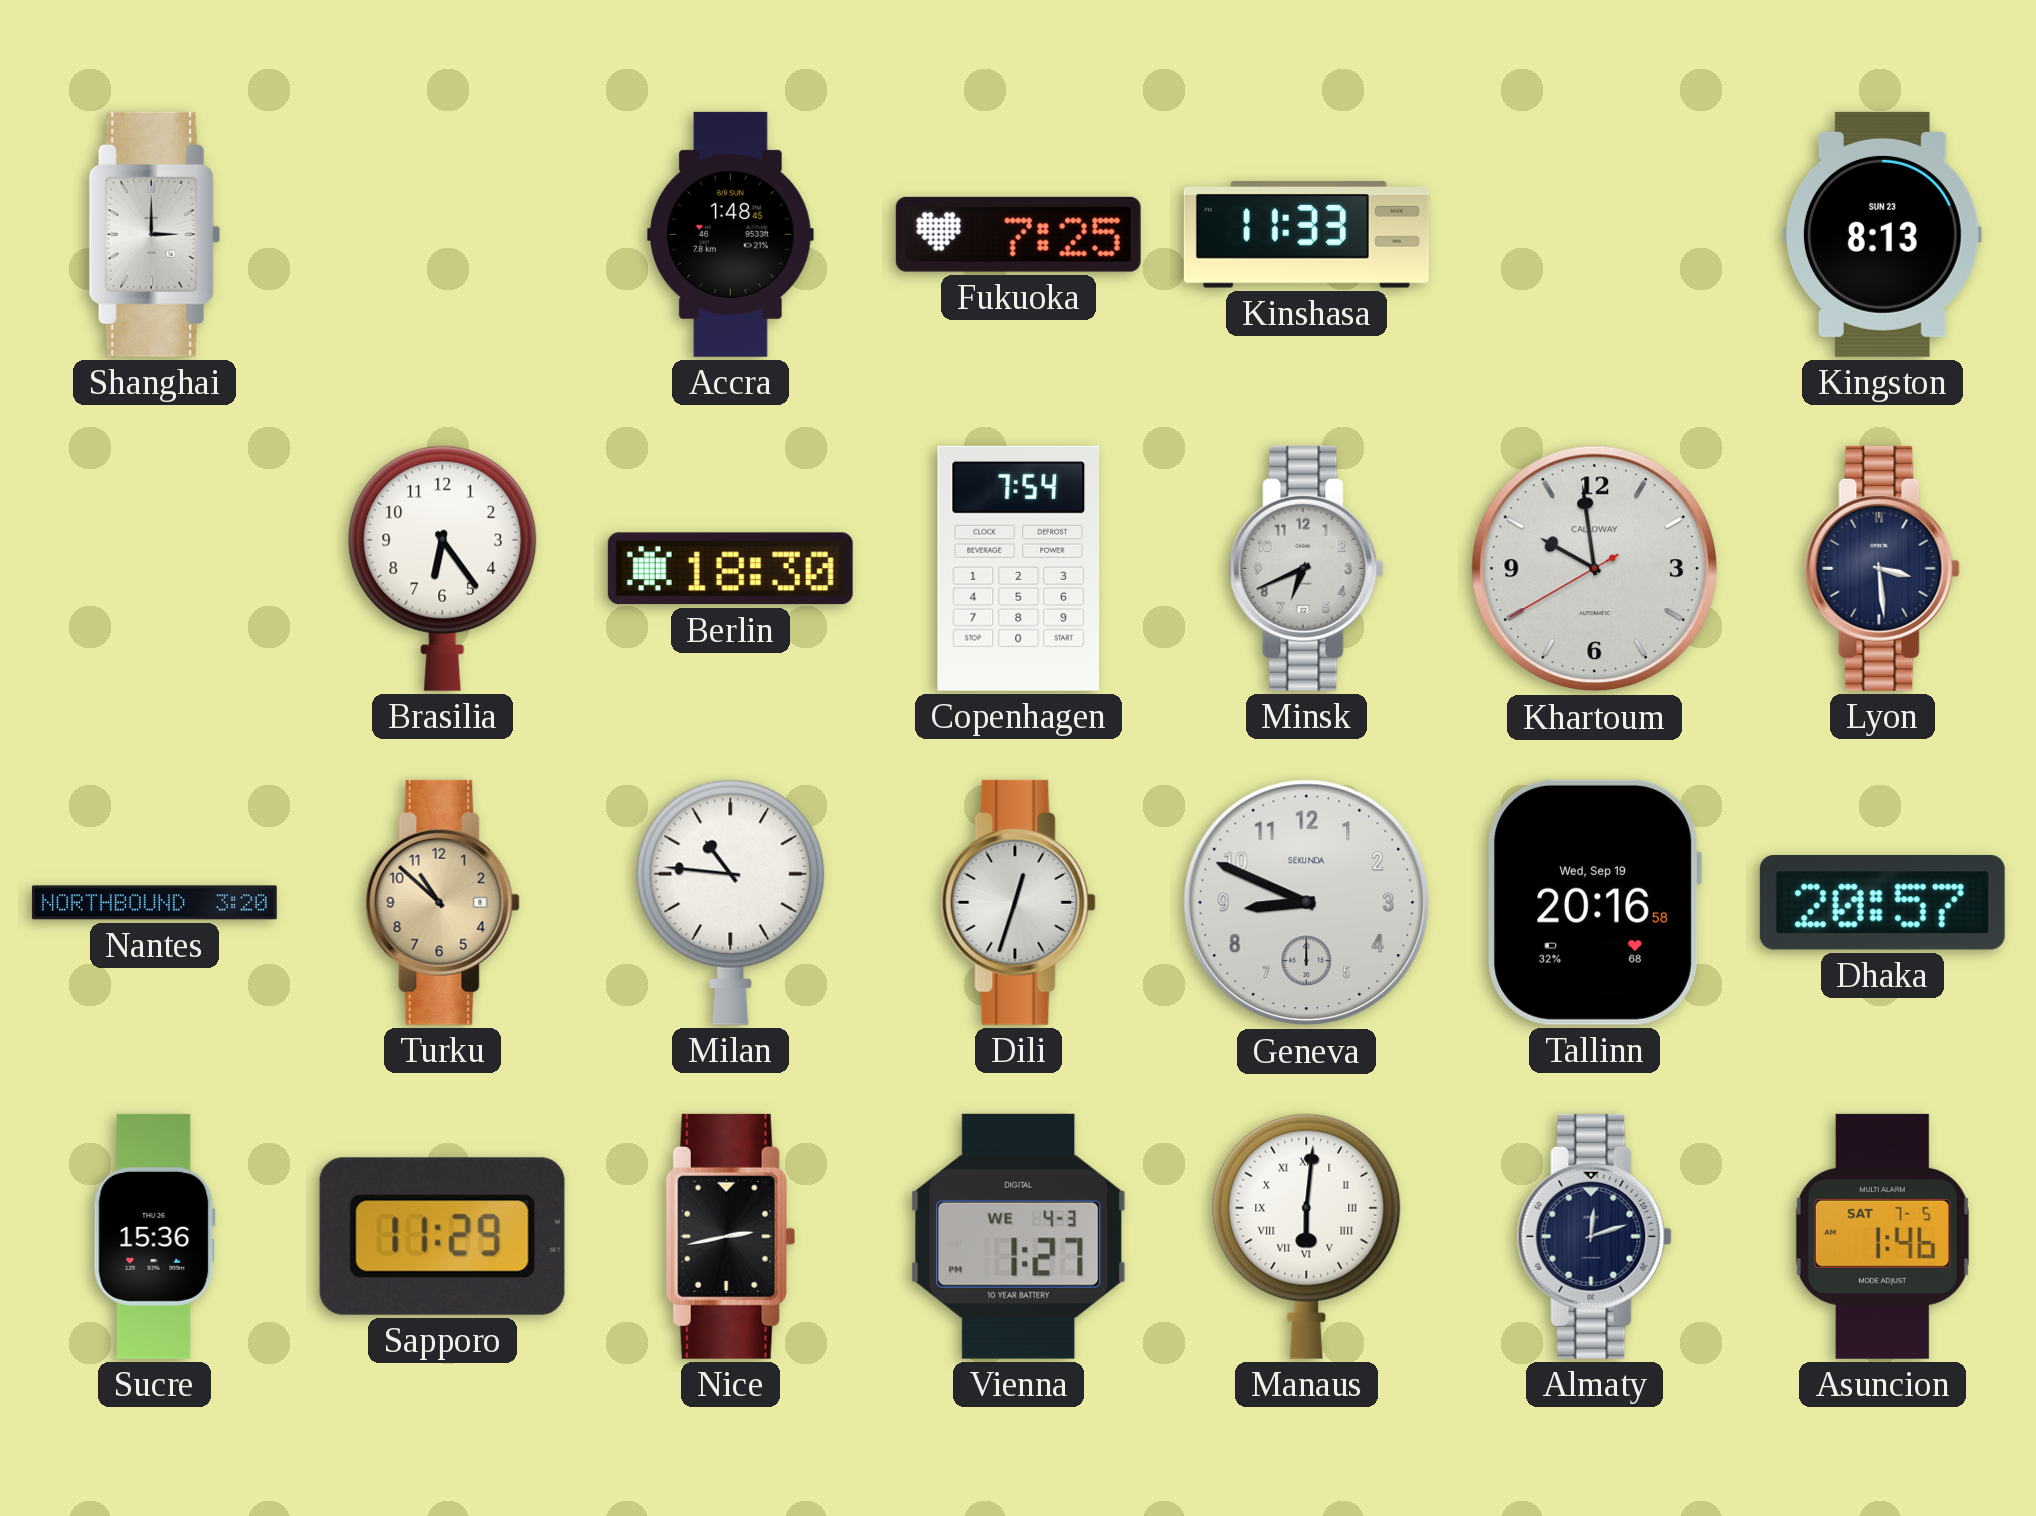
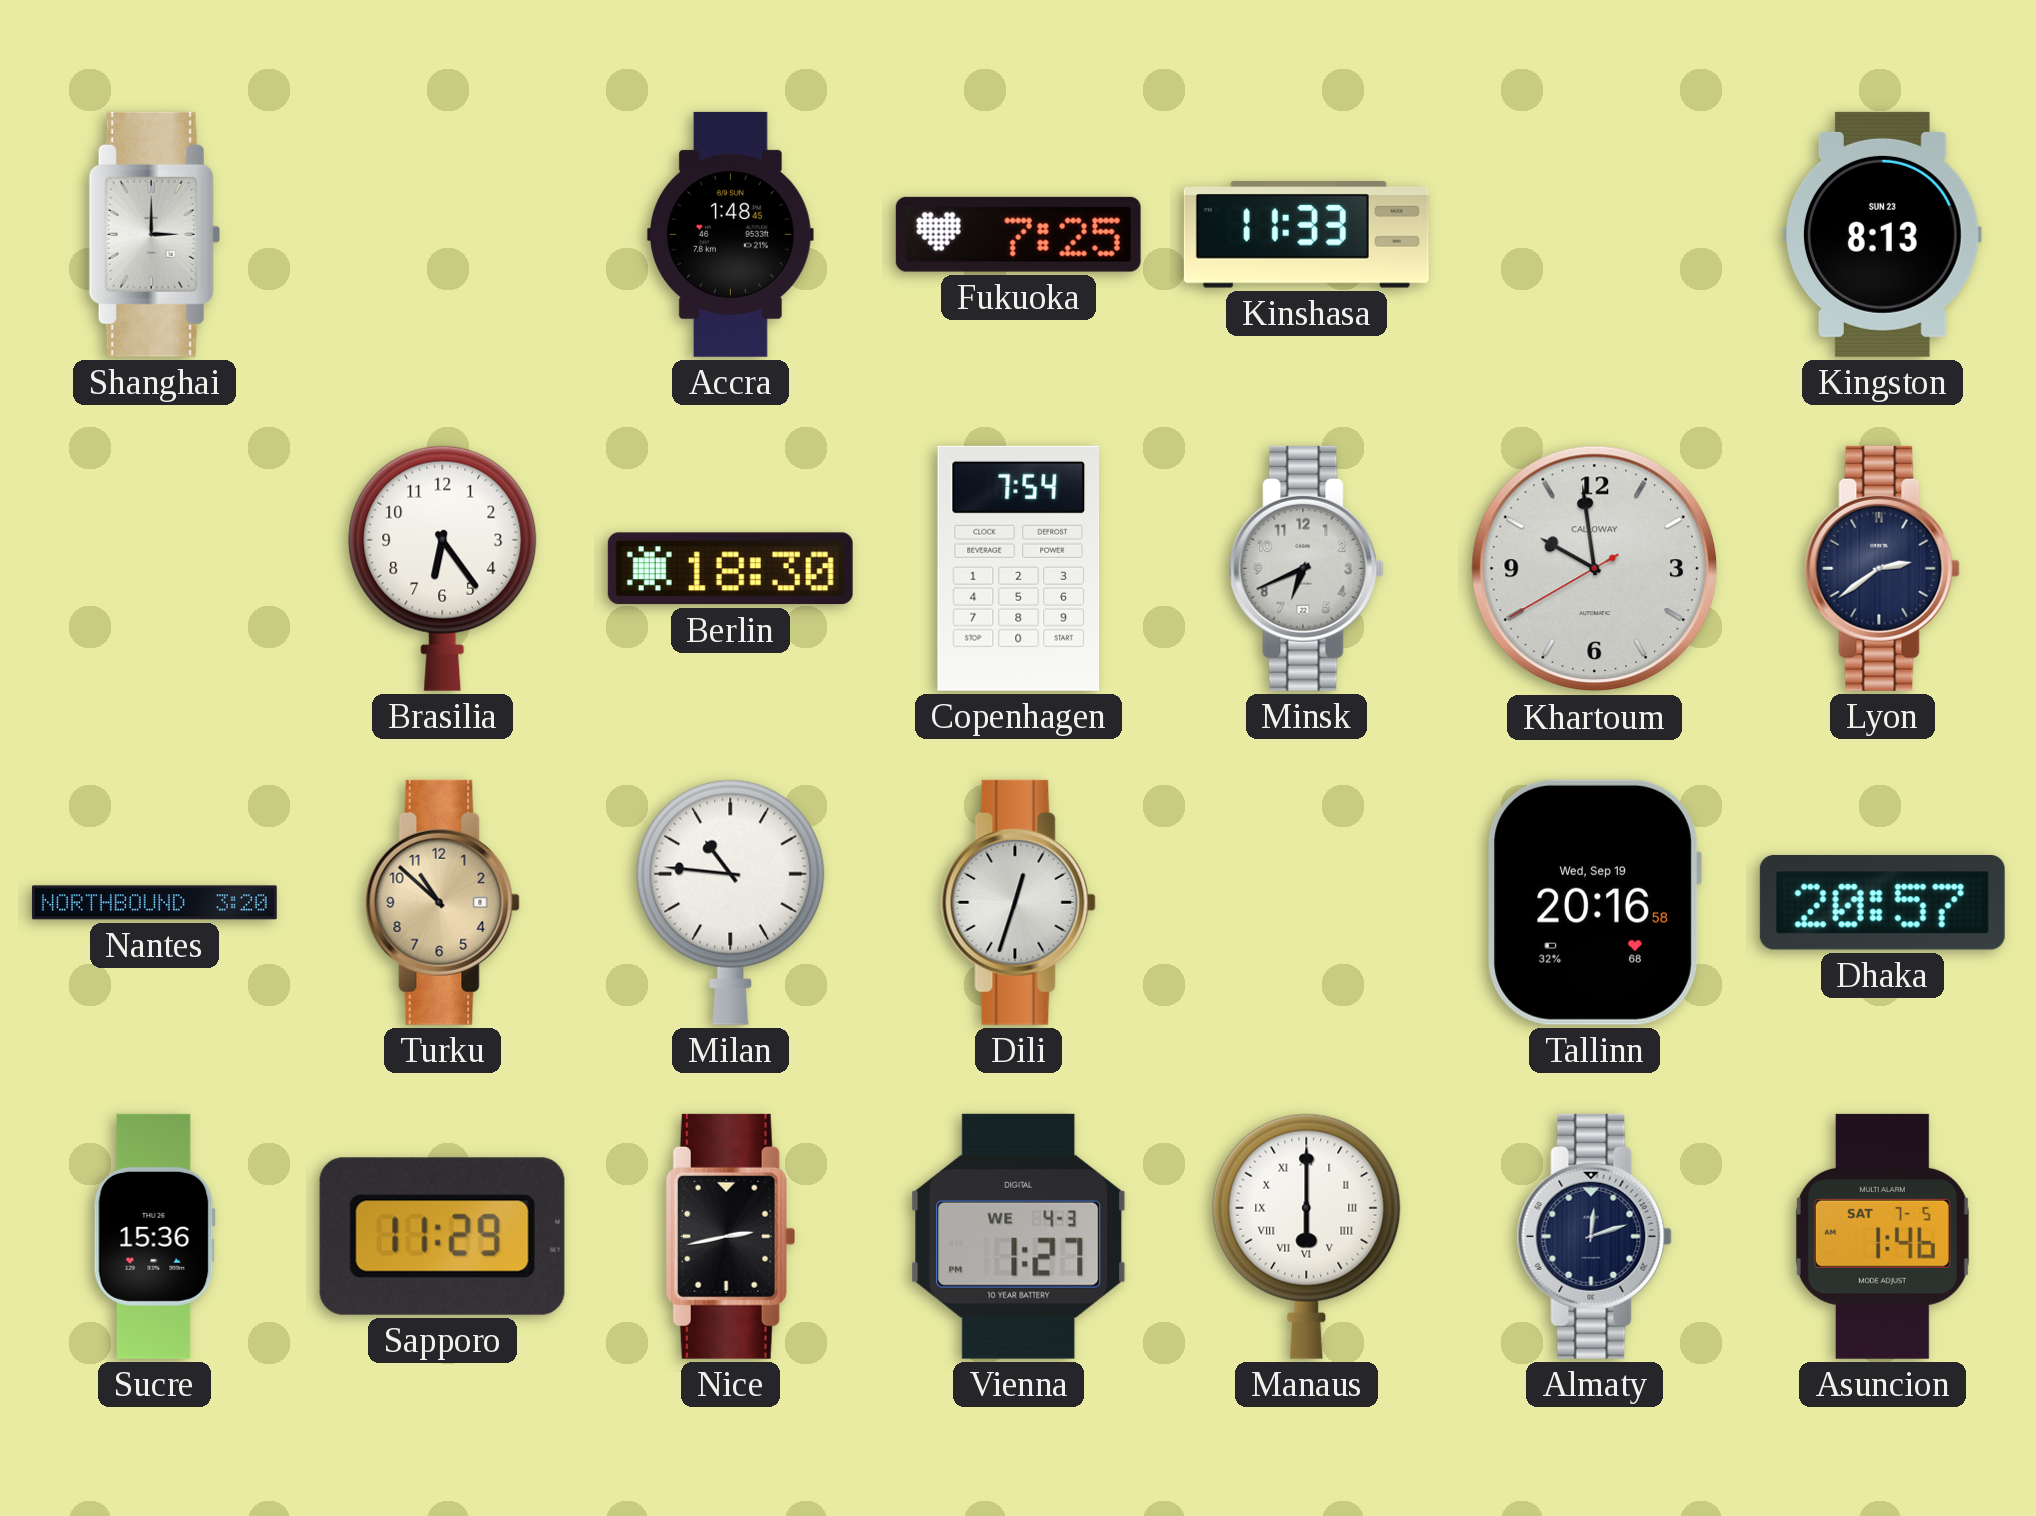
Lyon: 3:29 -> 2:39 (1882, 568)
Geneva: 8:49 -> none (1307, 903)
Manaus: 6:01 -> 6:00 (1307, 1236)
